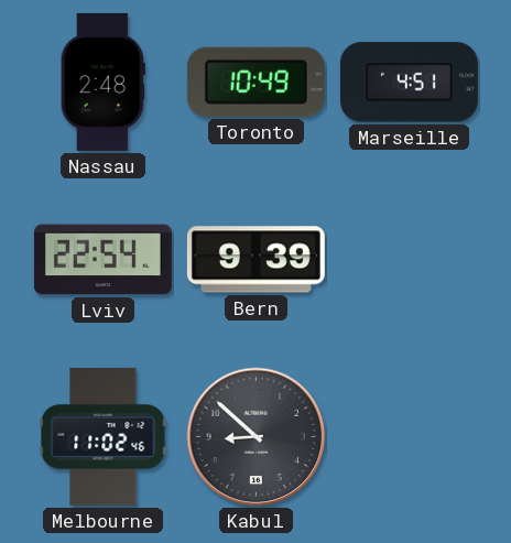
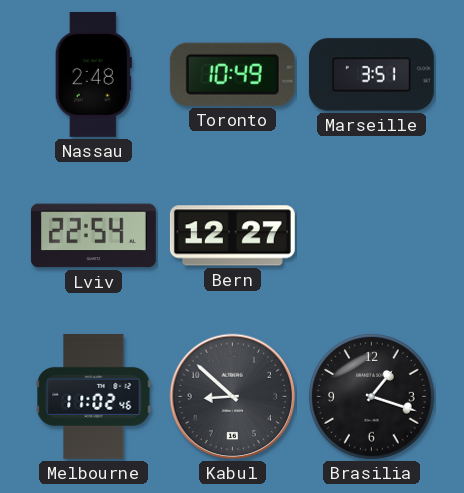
Marseille: 4:51 -> 3:51 (371, 75)
Bern: 9:39 -> 12:27 (232, 236)
Brasilia: none -> 1:18 (372, 397)
